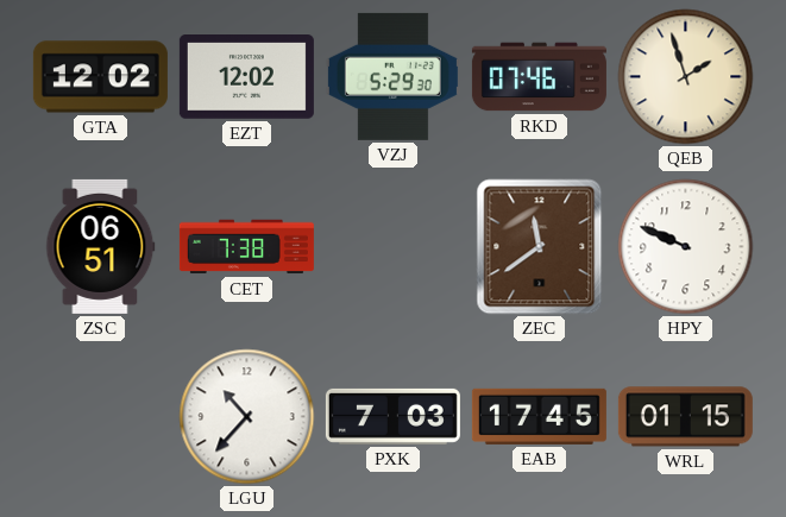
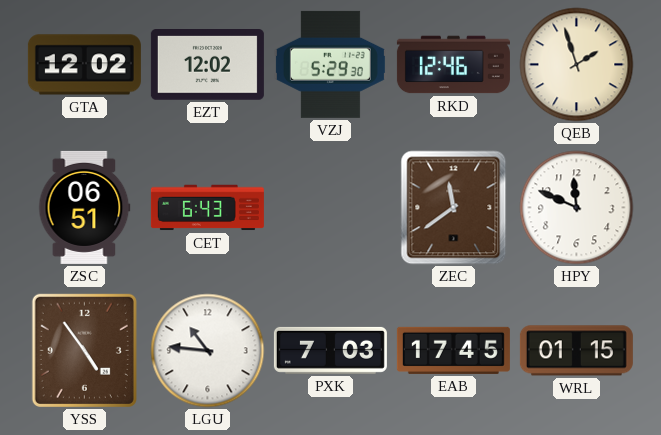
RKD: 07:46 -> 12:46 (453, 65)
CET: 7:38 -> 6:43 (207, 208)
HPY: 9:49 -> 11:49 (577, 208)
YSS: none -> 4:54 (84, 350)
LGU: 10:37 -> 10:46 (208, 351)
